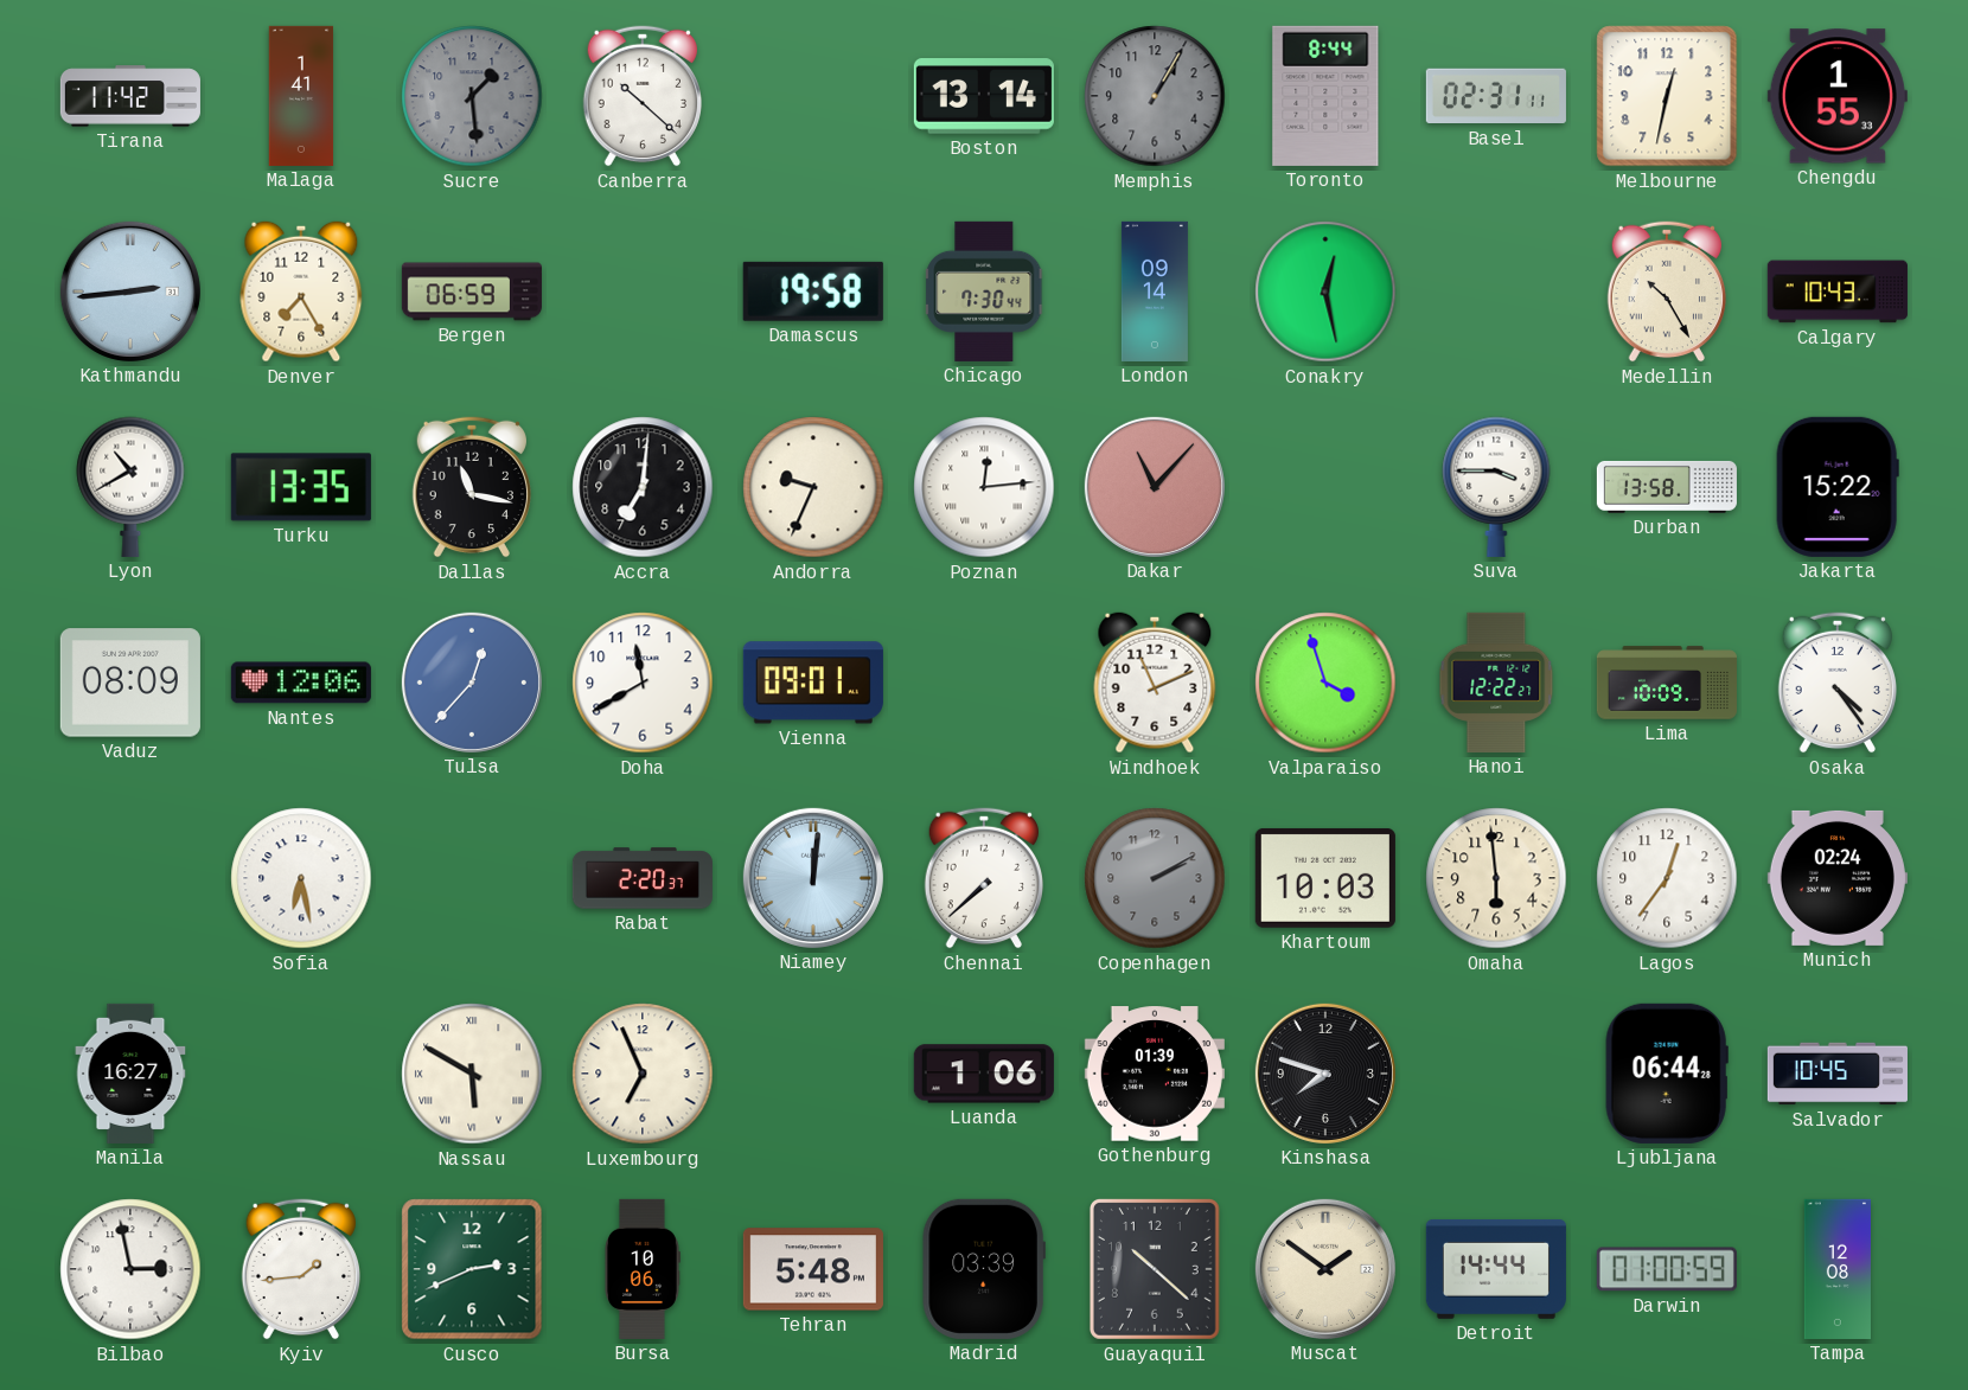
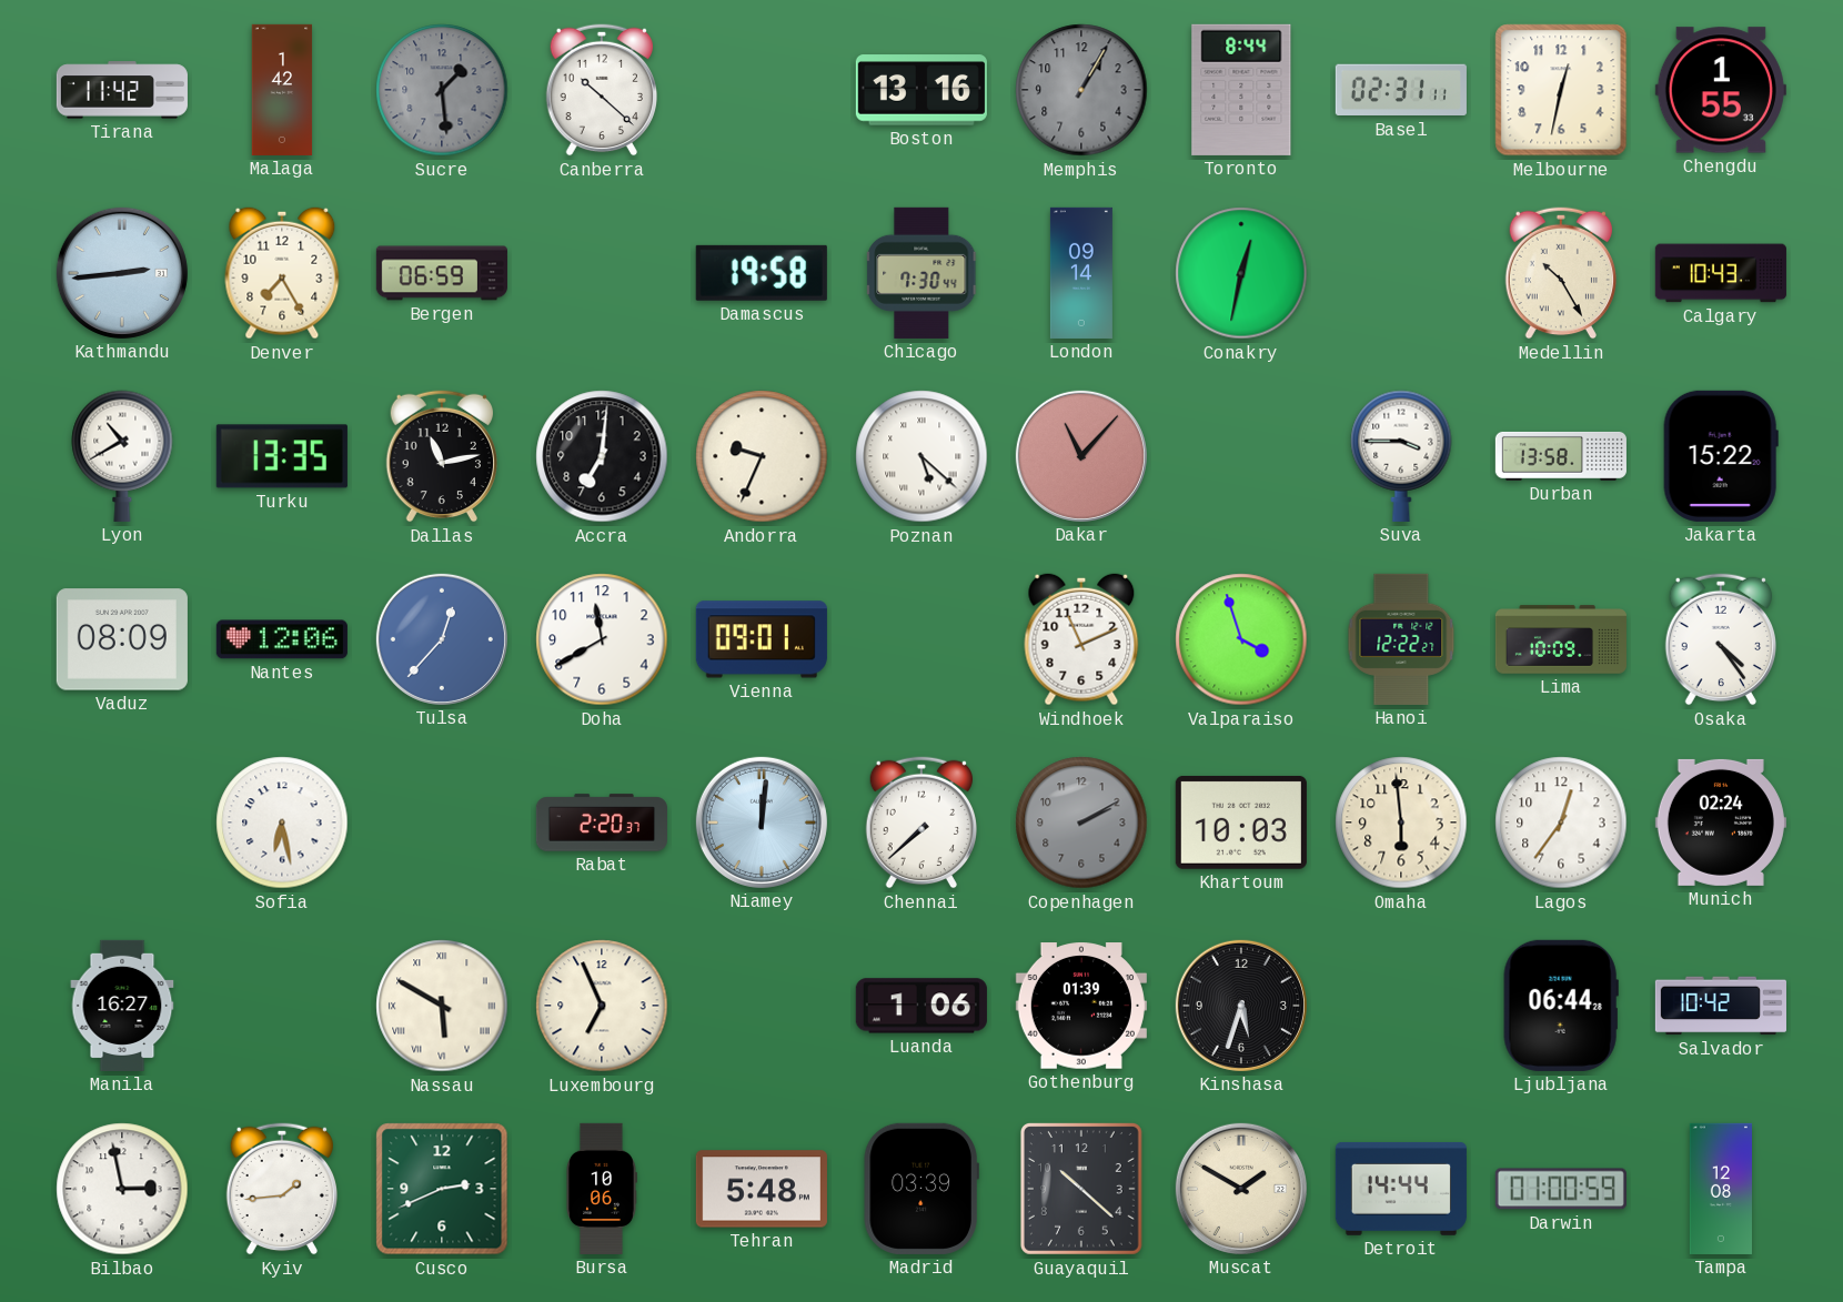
Malaga: 1:41 -> 1:42 (282, 90)
Boston: 13:14 -> 13:16 (921, 90)
Conakry: 12:28 -> 12:32 (1241, 273)
Dallas: 11:17 -> 11:13 (441, 456)
Poznan: 12:14 -> 5:22 (921, 456)
Kinshasa: 7:48 -> 5:33 (1241, 1006)
Salvador: 10:45 -> 10:42 (1721, 1006)
Muscat: 1:51 -> 1:50 (1241, 1189)
